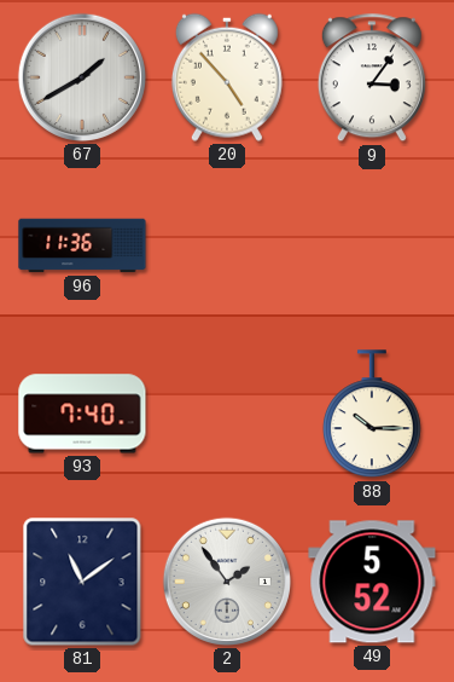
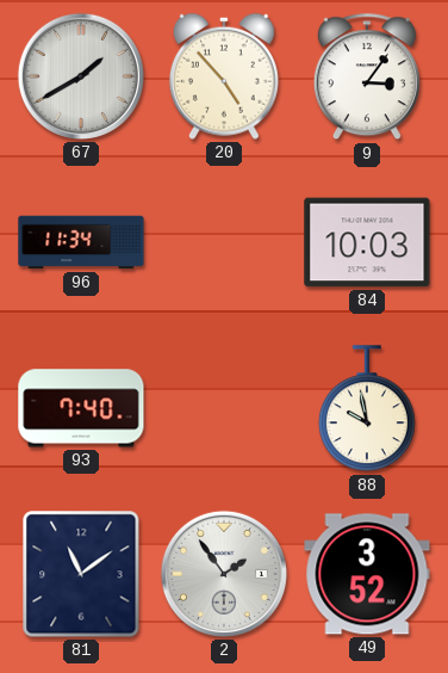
96: 11:36 -> 11:34 (81, 242)
84: none -> 10:03 (367, 242)
88: 10:15 -> 9:58 (367, 409)
49: 5:52 -> 3:52 (367, 574)
